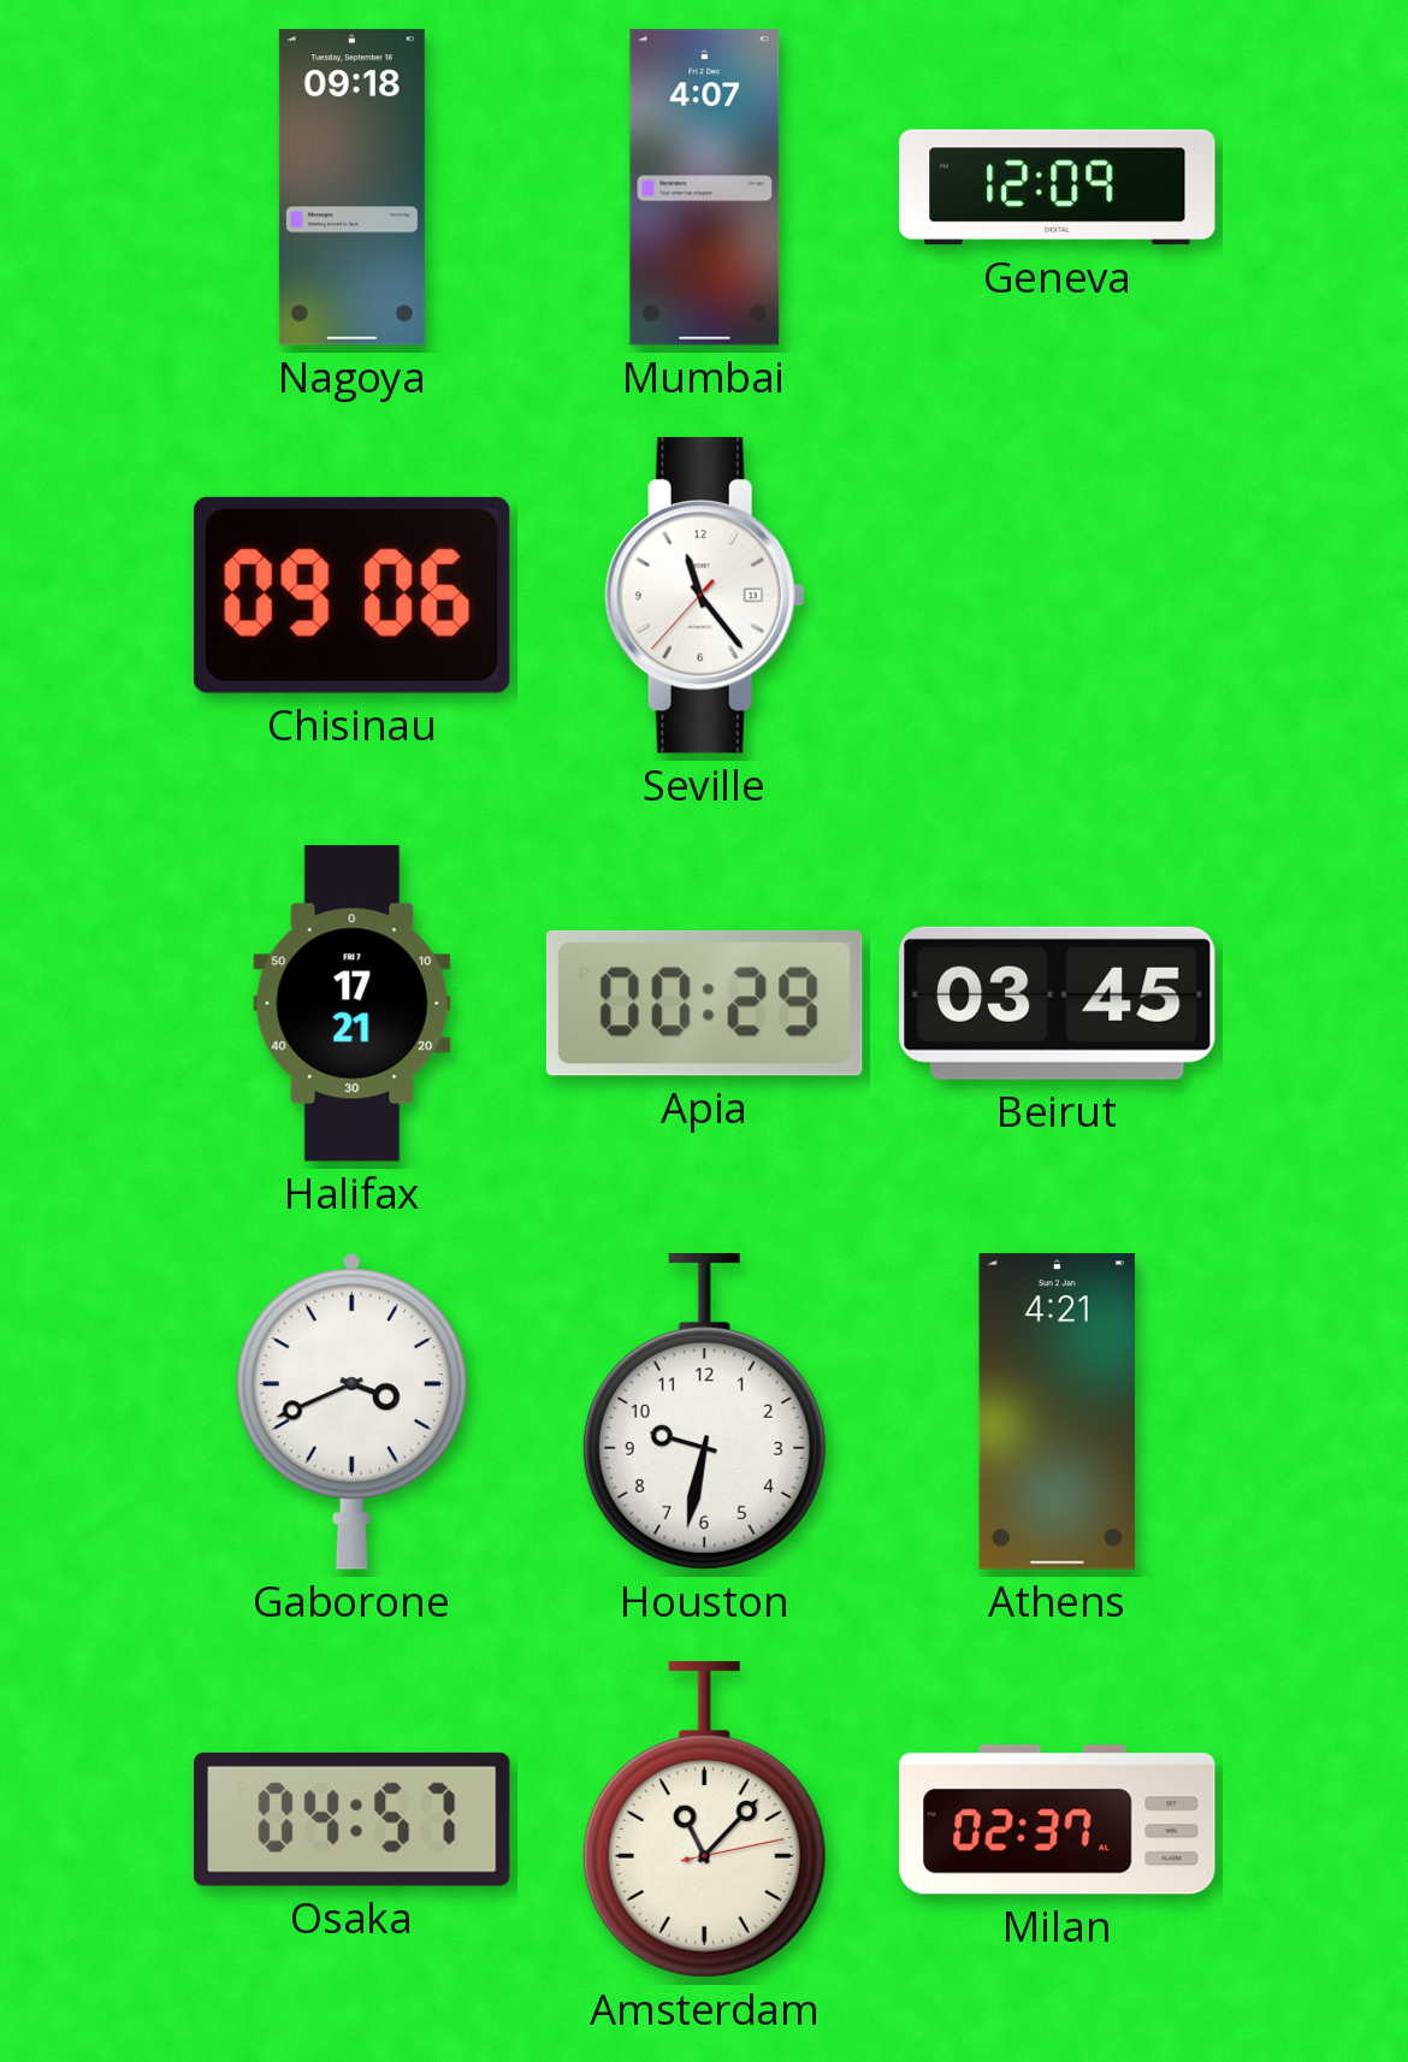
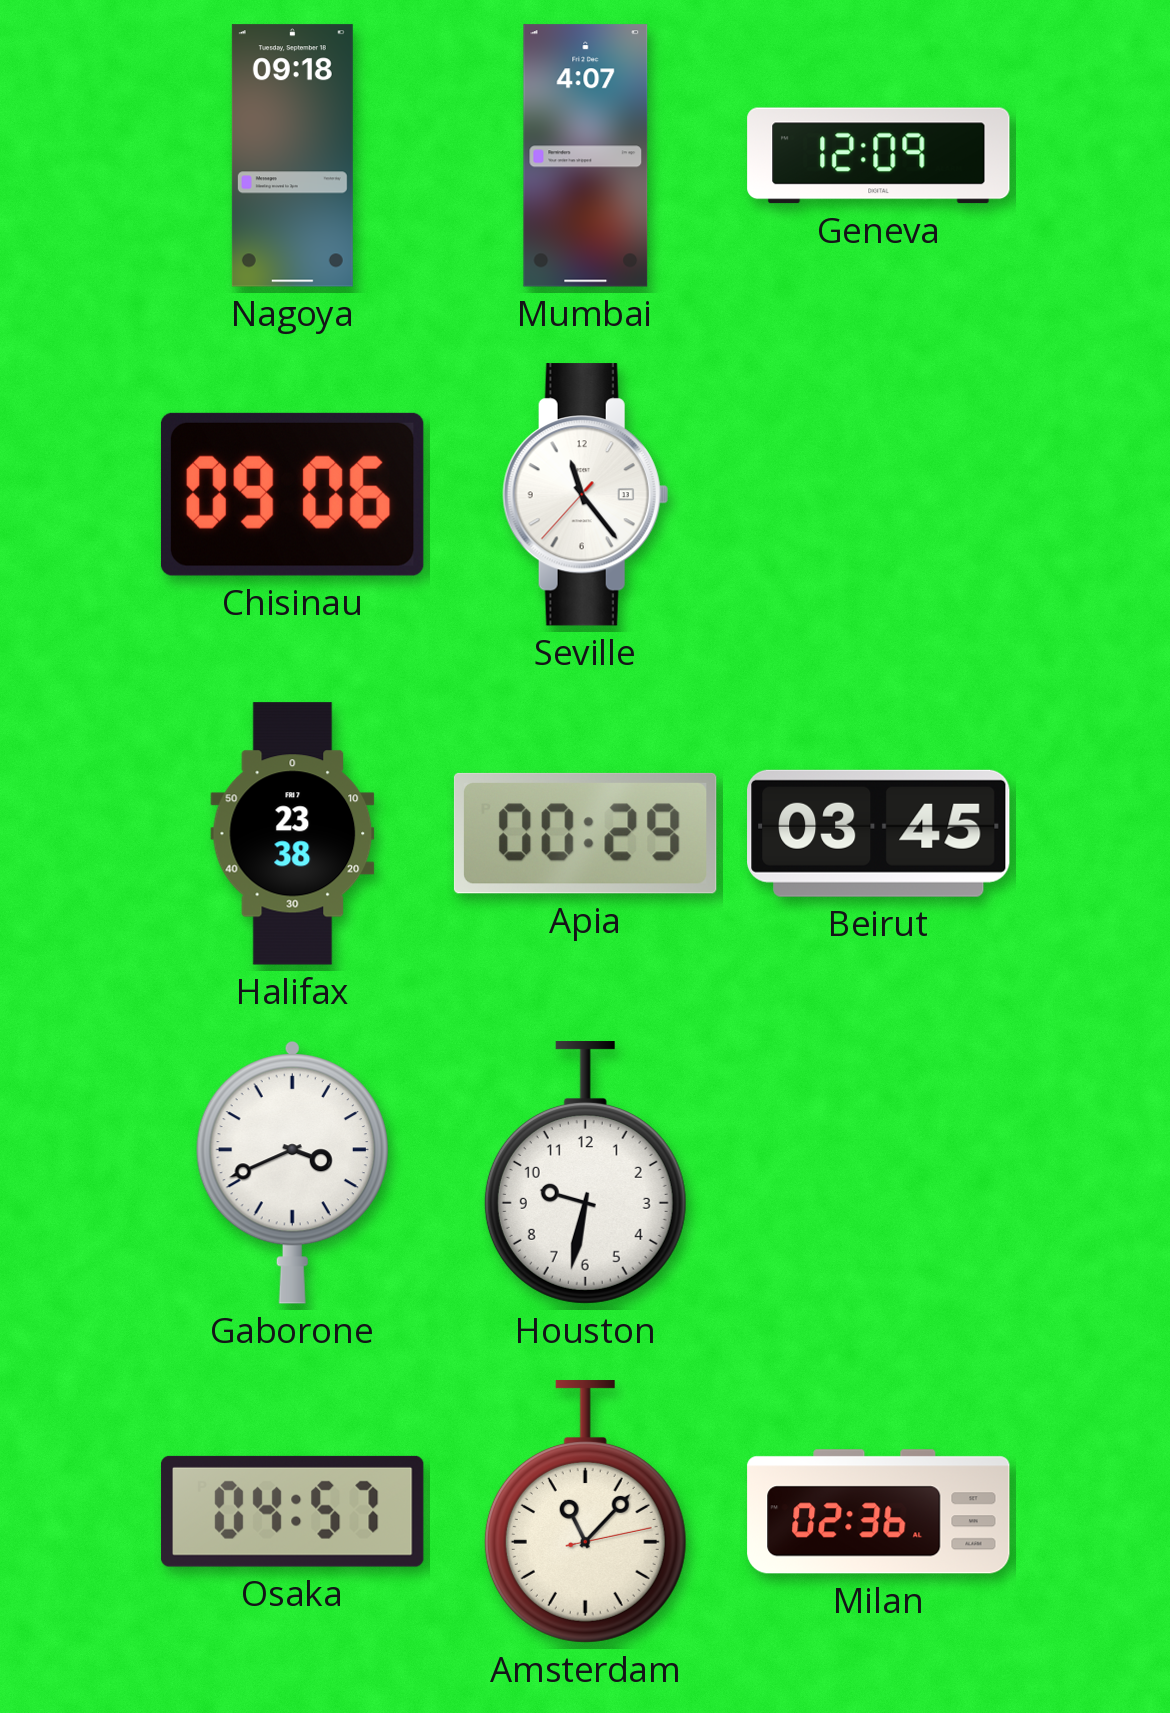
Halifax: 17:21 -> 23:38 (293, 834)
Athens: 4:21 -> none (1058, 1412)
Milan: 02:37 -> 02:36 (879, 1512)
